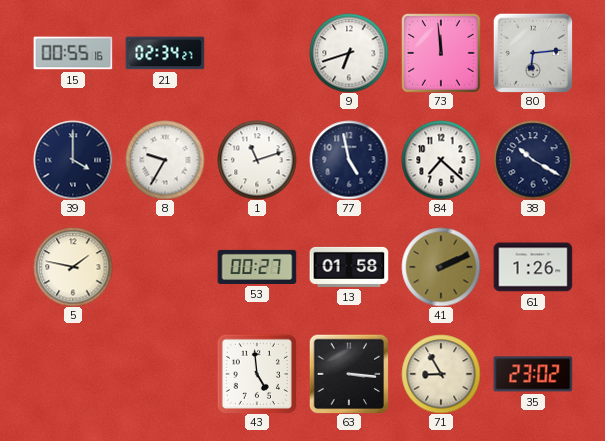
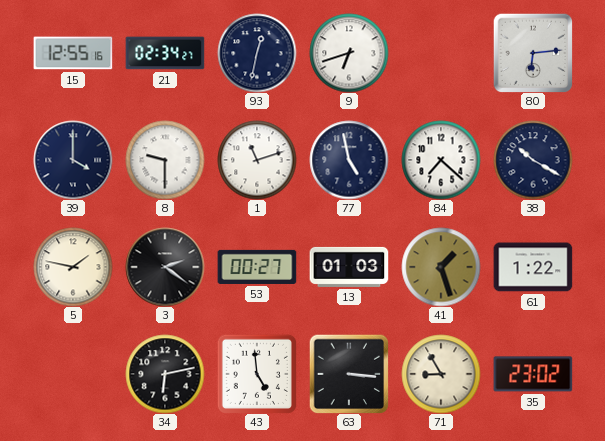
15: 00:55 -> 12:55 (73, 53)
93: none -> 12:32 (257, 53)
73: 11:59 -> none (441, 53)
8: 9:35 -> 9:30 (165, 160)
3: none -> 2:21 (165, 267)
13: 01:58 -> 01:03 (349, 267)
41: 2:11 -> 1:27 (441, 267)
61: 1:26 -> 1:22 (533, 267)
34: none -> 6:13 (165, 374)
